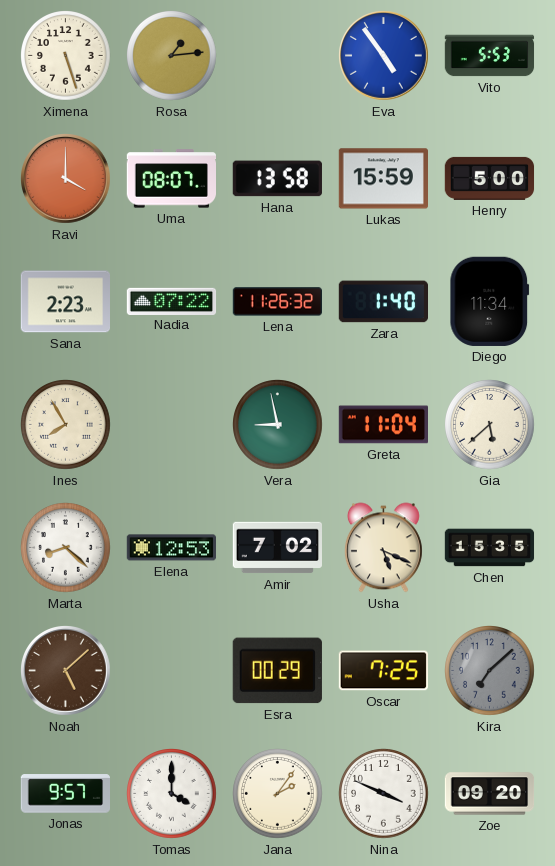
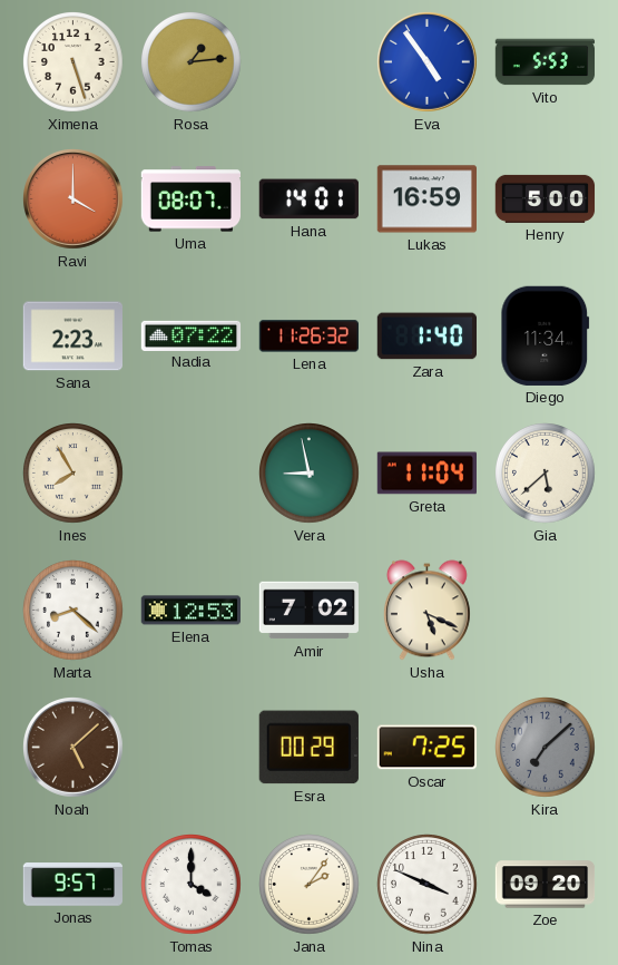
Hana: 13:58 -> 14:01 (308, 199)
Lukas: 15:59 -> 16:59 (426, 199)
Chen: 15:35 -> none (490, 548)
